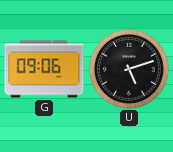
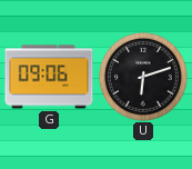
U: 5:12 -> 6:12 (143, 77)
